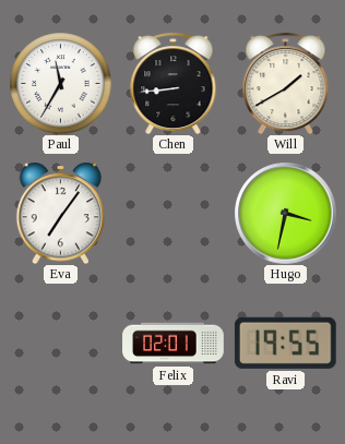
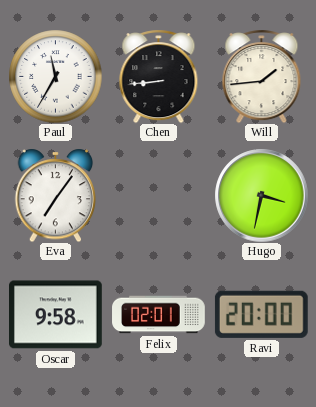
Will: 1:40 -> 1:44 (262, 76)
Oscar: none -> 9:58 (56, 315)
Ravi: 19:55 -> 20:00 (261, 314)
